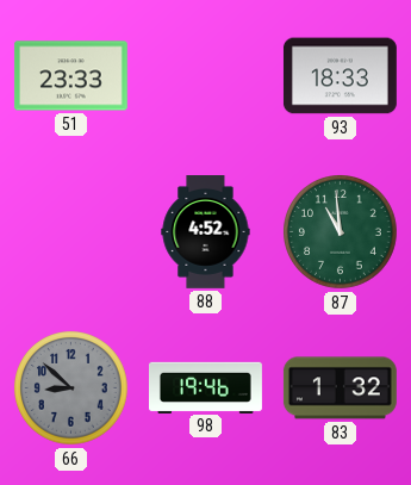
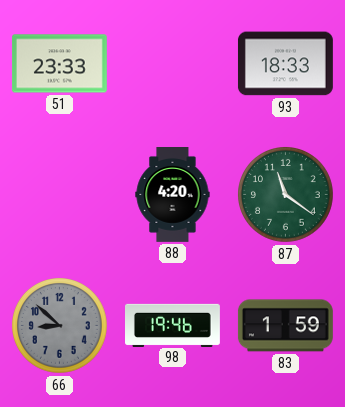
88: 4:52 -> 4:20 (173, 195)
87: 10:59 -> 11:21 (286, 195)
83: 1:32 -> 1:59 (285, 326)
